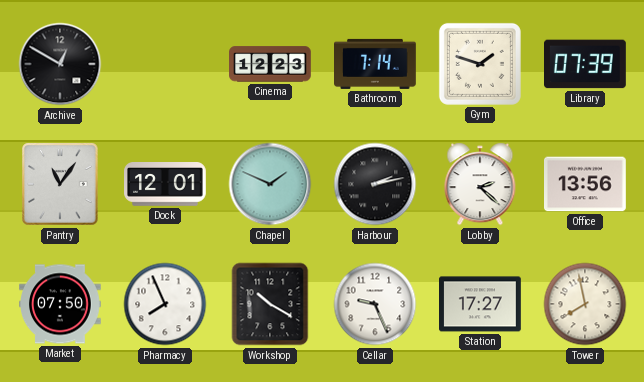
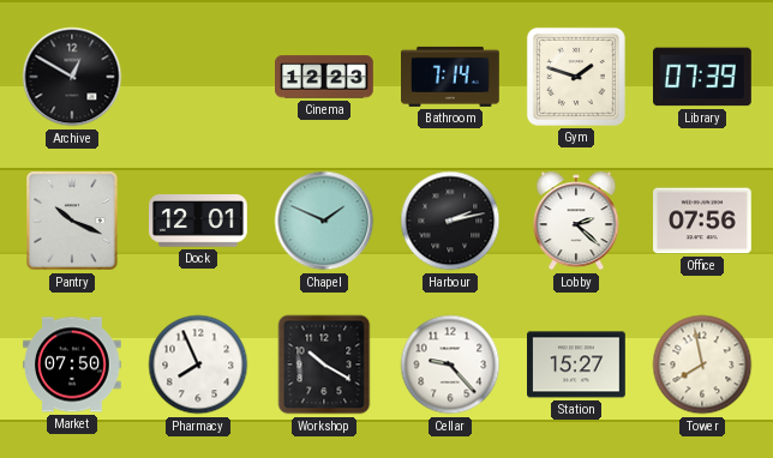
Pantry: 11:06 -> 10:19 (72, 221)
Office: 13:56 -> 07:56 (703, 221)
Cellar: 9:26 -> 9:23 (450, 364)
Station: 17:27 -> 15:27 (577, 364)
